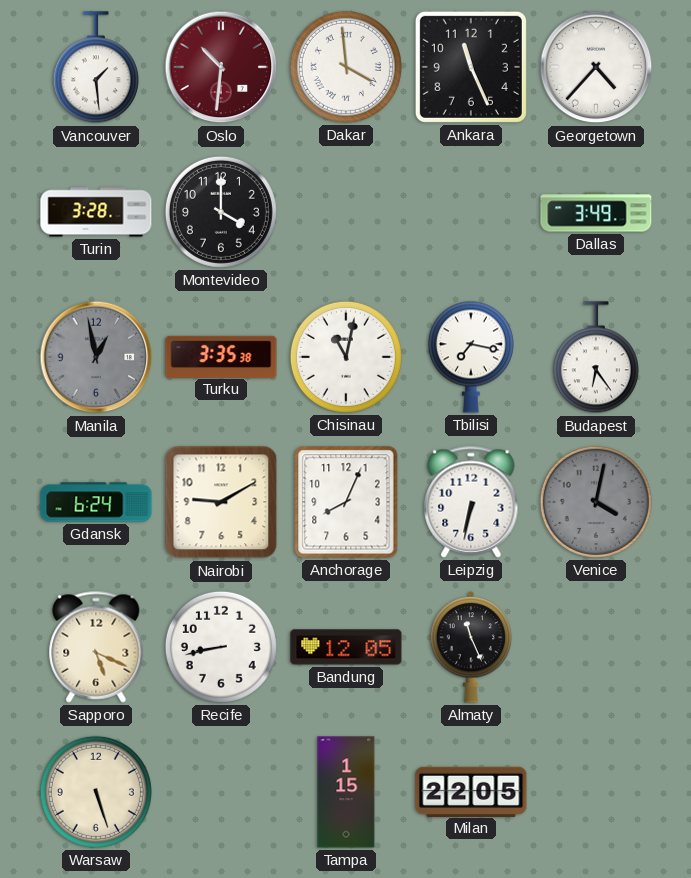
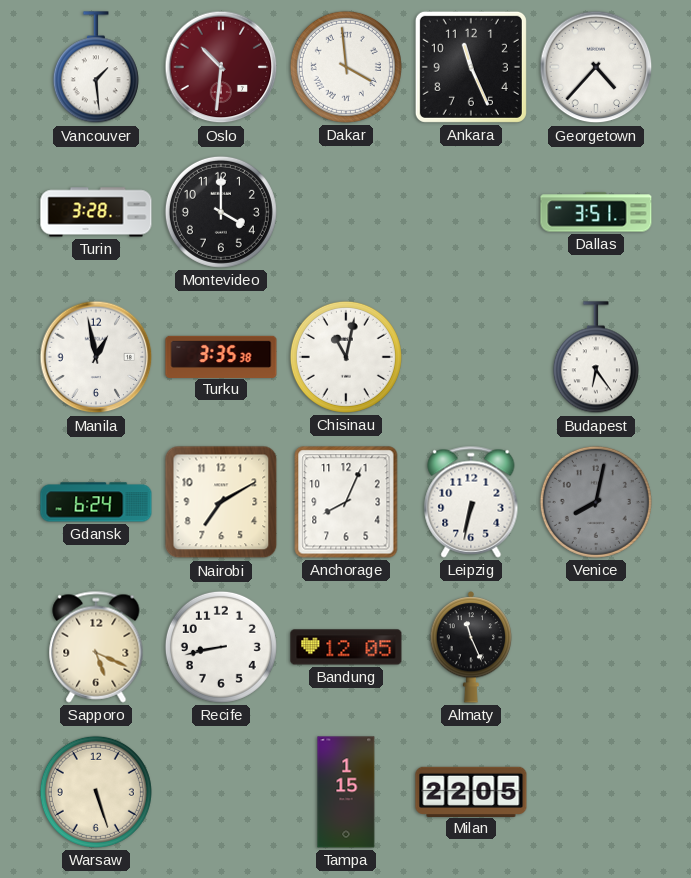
Dallas: 3:49 -> 3:51 (596, 212)
Manila dial: grey -> white (96, 357)
Tbilisi: 7:17 -> none (471, 357)
Nairobi: 9:10 -> 7:10 (221, 502)
Venice: 4:02 -> 8:02 (596, 502)
